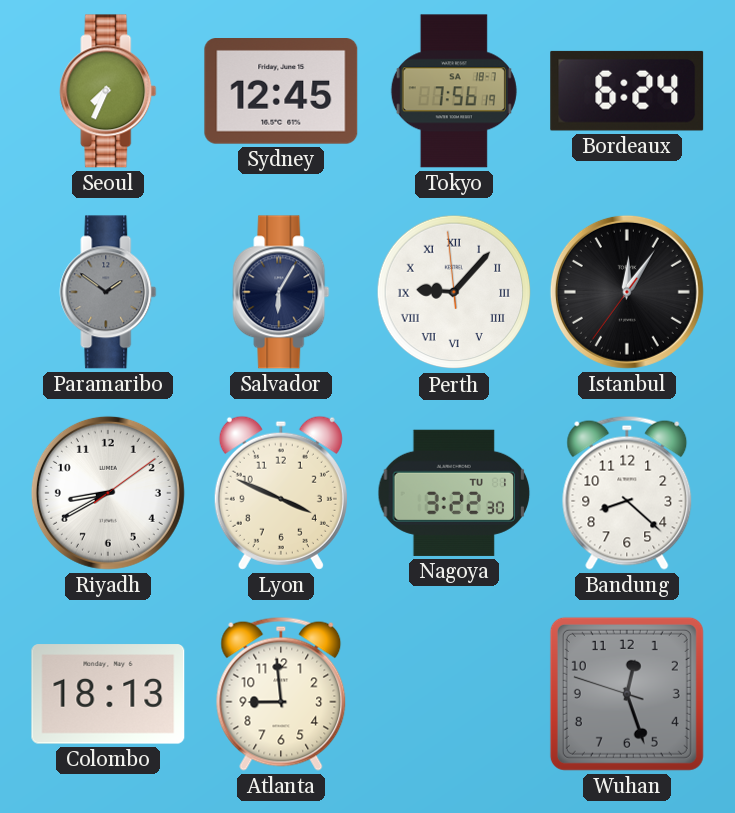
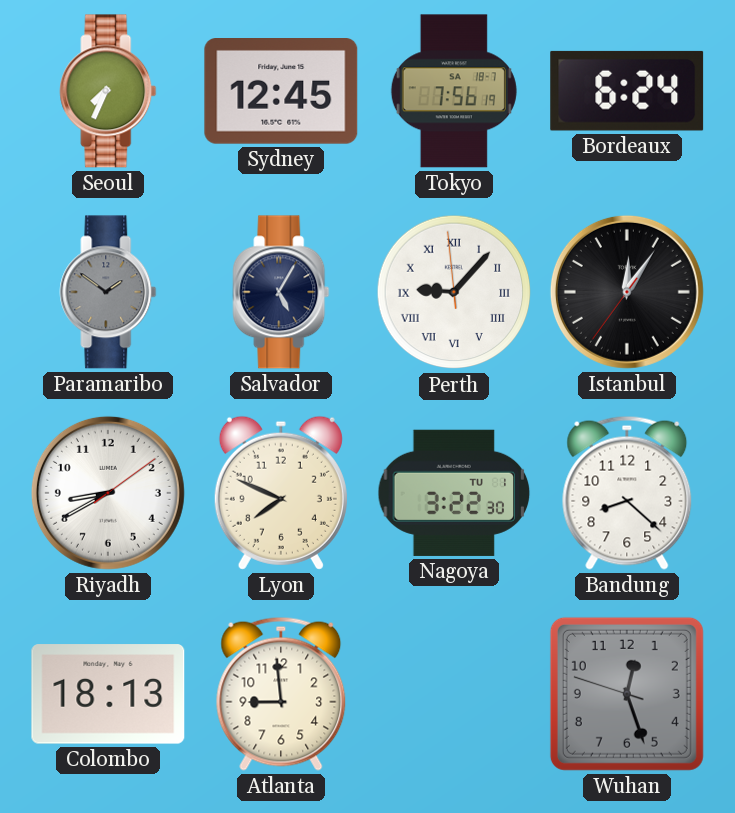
Salvador: 6:05 -> 5:05 (281, 292)
Lyon: 3:49 -> 7:49 (281, 493)
